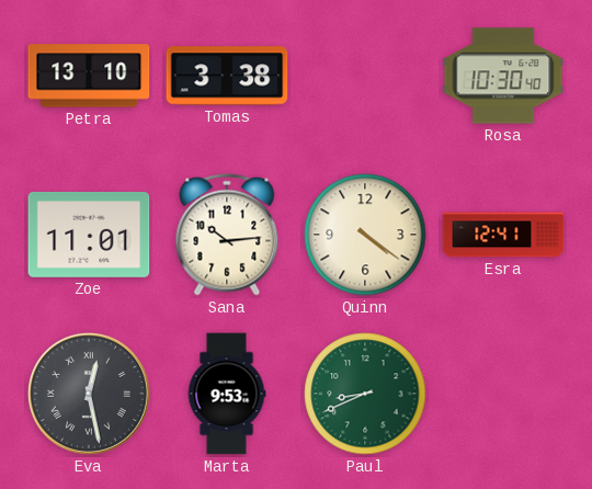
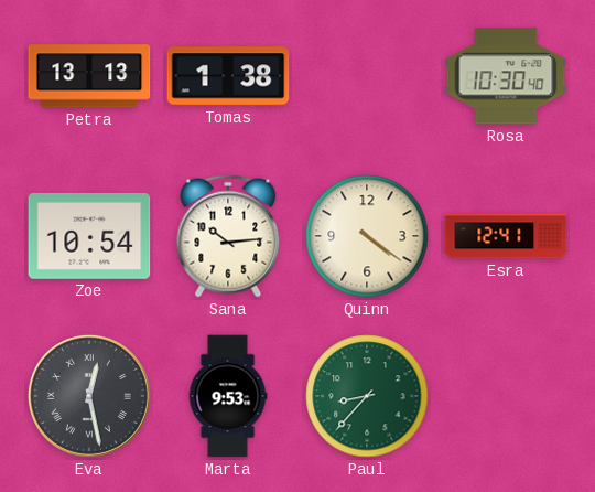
Petra: 13:10 -> 13:13 (89, 76)
Tomas: 3:38 -> 1:38 (228, 76)
Zoe: 11:01 -> 10:54 (89, 236)
Paul: 8:41 -> 8:37 (367, 396)
